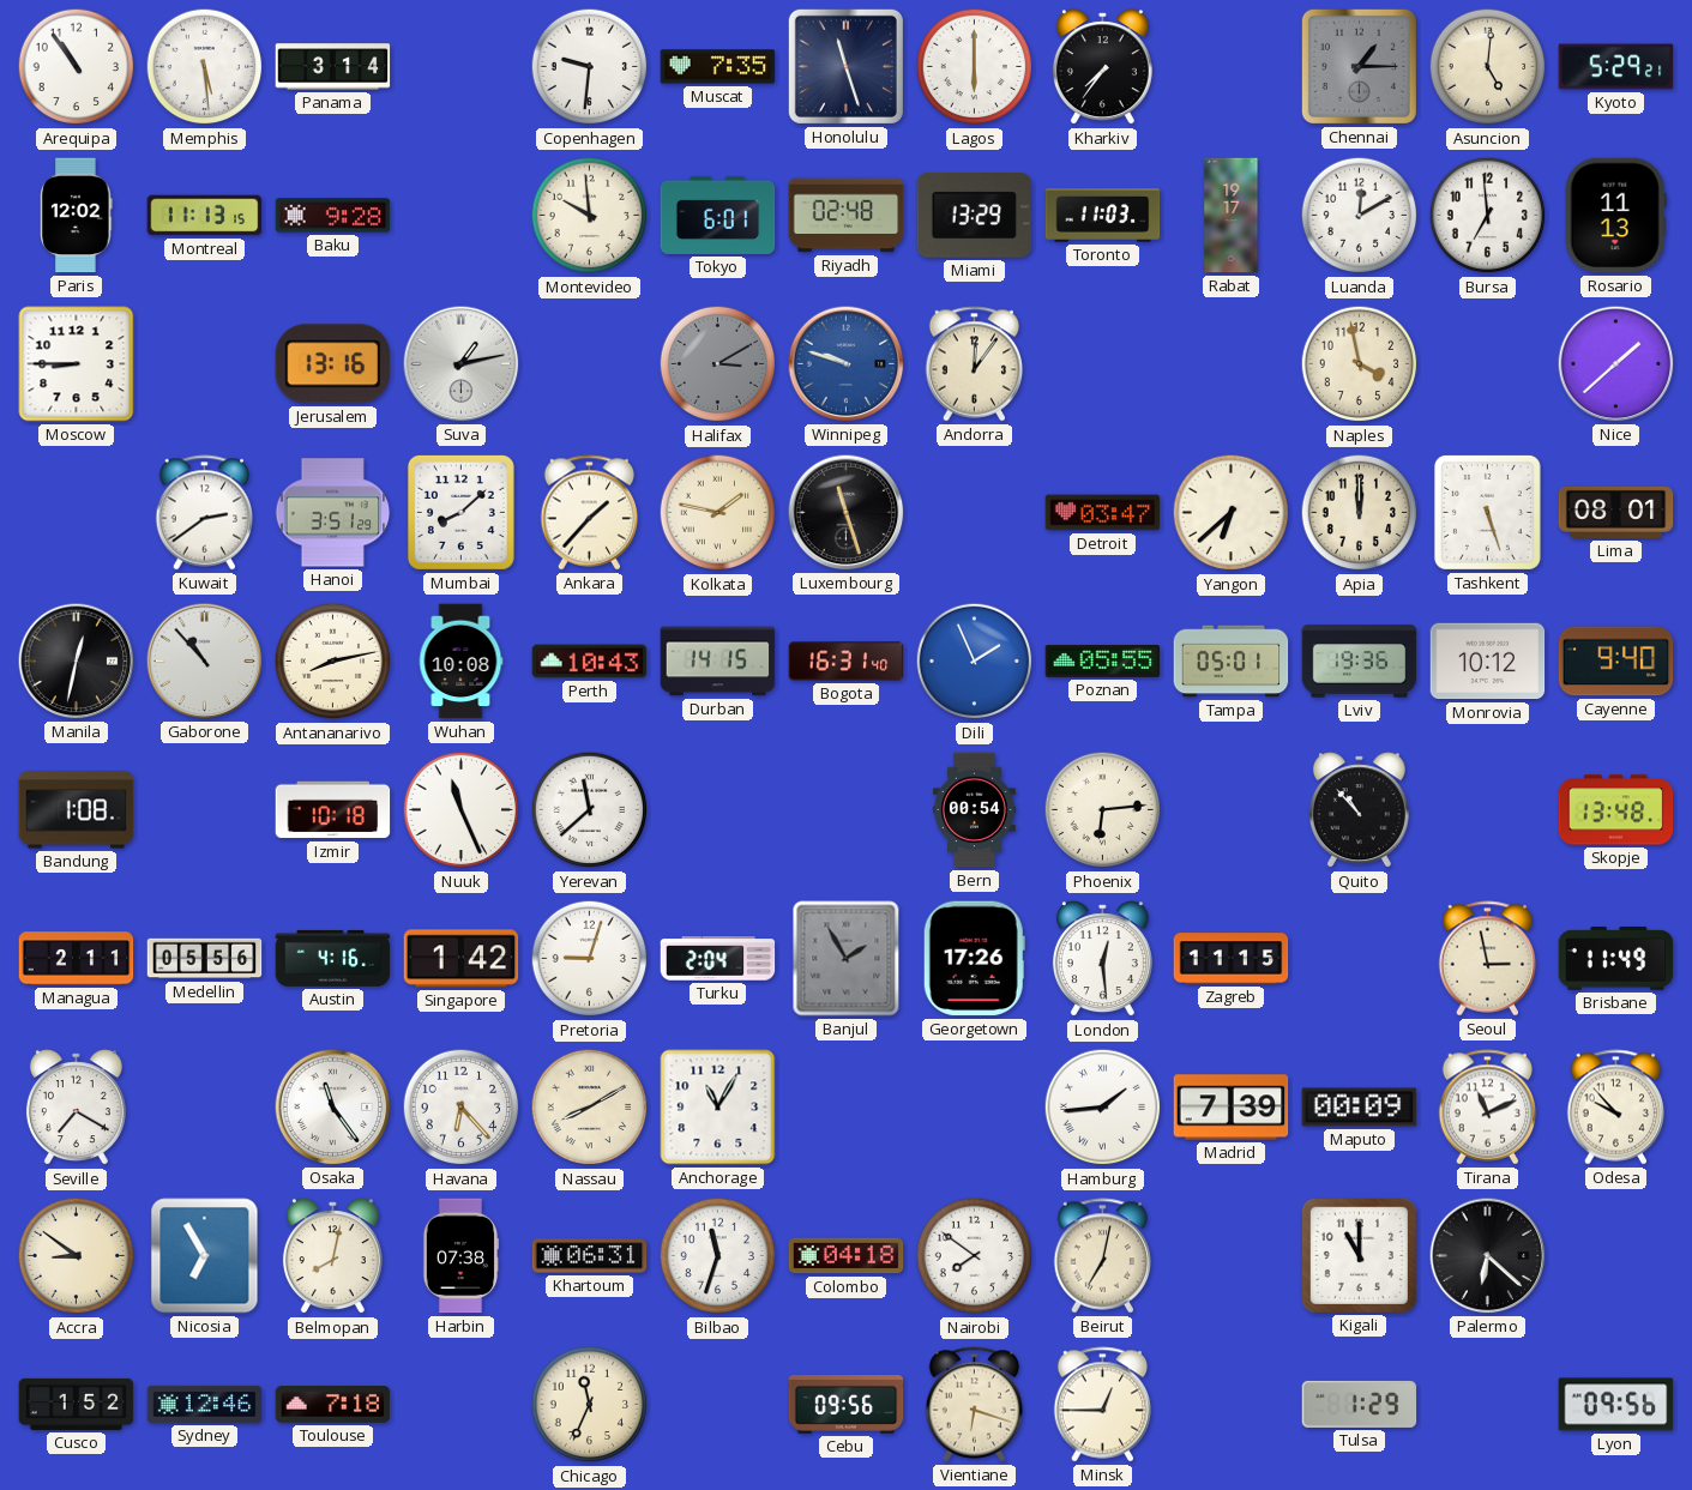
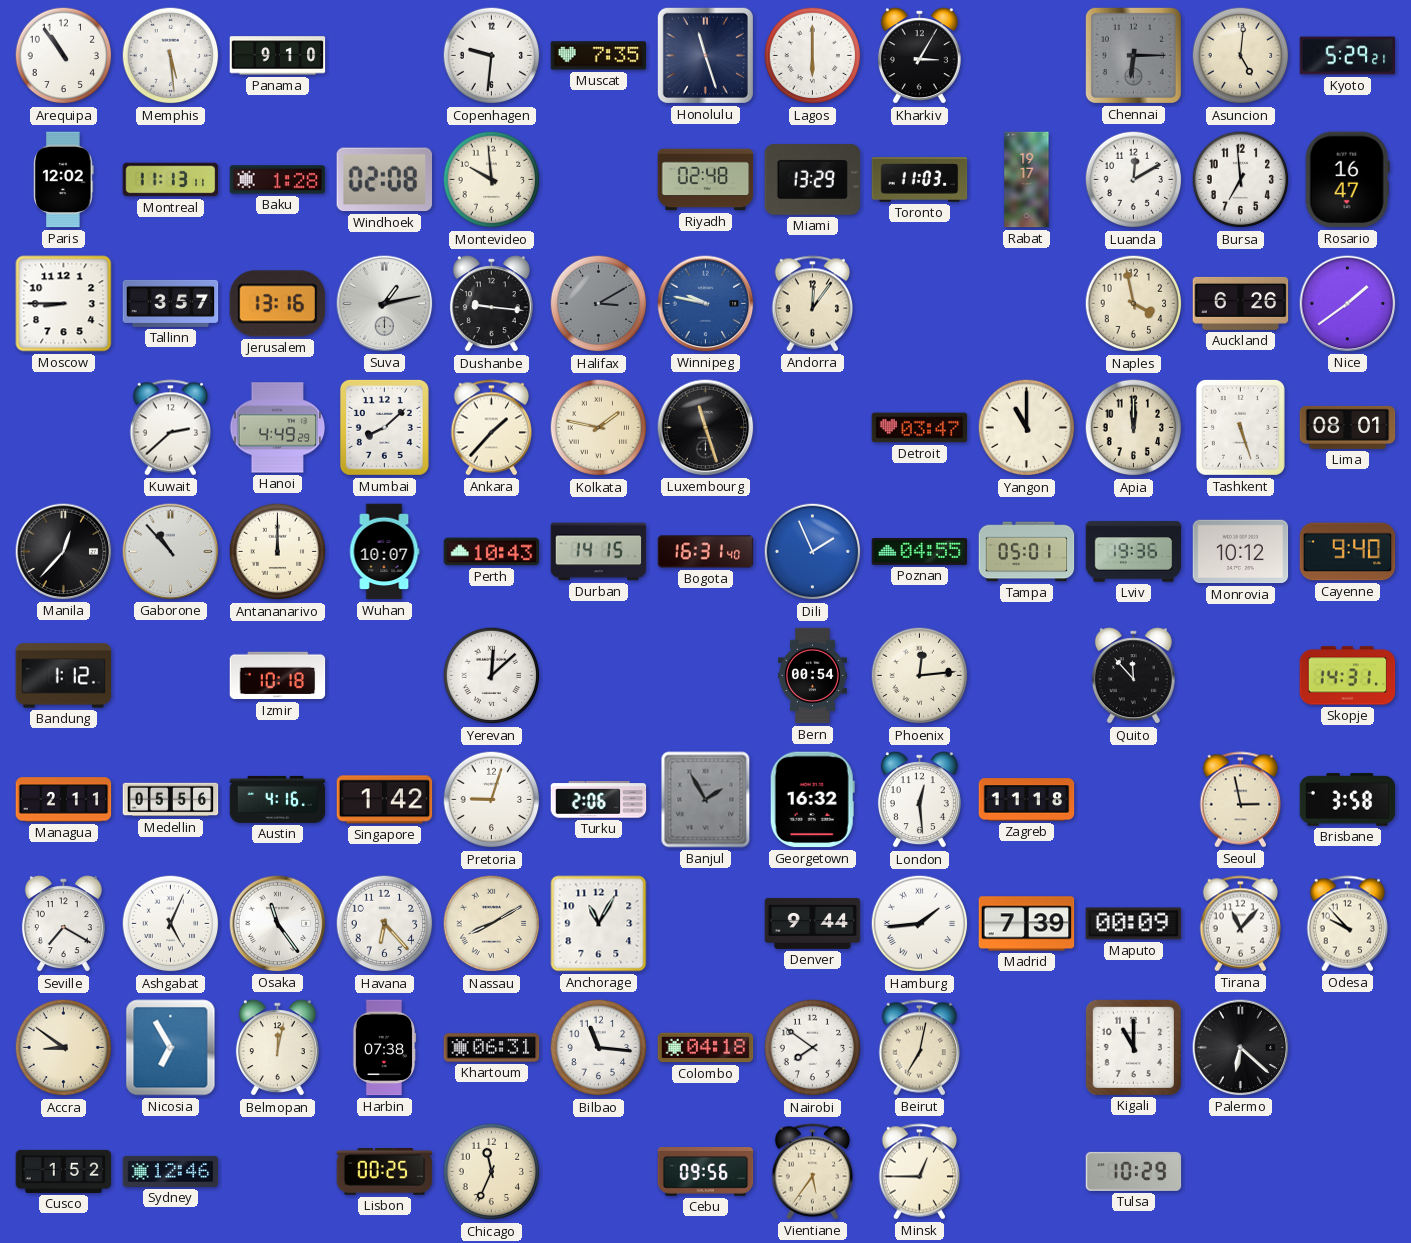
Panama: 3:14 -> 9:10 (278, 56)
Kharkiv: 7:36 -> 3:05 (919, 56)
Chennai: 1:15 -> 6:15 (1133, 55)
Montreal: 11:13:15 -> 11:13:11 (171, 180)
Baku: 9:28 -> 1:28 (278, 180)
Windhoek: none -> 02:08 (384, 180)
Tokyo: 6:01 -> none (718, 215)
Rosario: 11:13 -> 16:47 (1347, 180)
Tallinn: none -> 3:57 (171, 303)
Dushanbe: none -> 9:16 (491, 304)
Winnipeg: 9:48 -> 9:47 (706, 304)
Auckland: none -> 6:26 (1241, 303)
Nice: 1:38 -> 1:39 (1348, 304)
Kuwait: 2:39 -> 2:38 (171, 428)
Hanoi: 3:51 -> 4:49 (278, 428)
Yangon: 6:38 -> 11:00 (1027, 428)
Manila: 12:32 -> 12:37 (64, 552)
Antananarivo: 8:13 -> 12:00 (278, 552)
Wuhan: 10:08 -> 10:07 (384, 552)
Poznan: 05:55 -> 04:55 (920, 551)
Bandung: 1:08 -> 1:12 (64, 676)
Nuuk: 11:26 -> none (462, 810)
Yerevan: 11:38 -> 12:08 (492, 676)
Phoenix: 6:14 -> 12:14 (920, 676)
Quito: 10:53 -> 11:53 (1133, 676)
Skopje: 13:48 -> 14:31 (1348, 676)
Turku: 2:04 -> 2:06 (599, 800)
Georgetown: 17:26 -> 16:32 (812, 800)
Zagreb: 11:15 -> 11:18 (1027, 800)
Brisbane: 11:49 -> 3:58 (1348, 800)
Ashgabat: none -> 5:04 (171, 924)
Denver: none -> 9:44 (813, 923)
Tirana: 11:11 -> 11:07 (1241, 924)
Belmopan: 8:02 -> 12:02 (277, 1048)
Bilbao: 11:33 -> 11:16 (599, 1048)
Toulouse: 7:18 -> none (333, 1405)
Lisbon: none -> 00:25 (385, 1172)
Vientiane: 6:18 -> 5:36 (813, 1172)
Tulsa: 1:29 -> 10:29 (1134, 1171)
Lyon: 09:56 -> none (1616, 1405)
